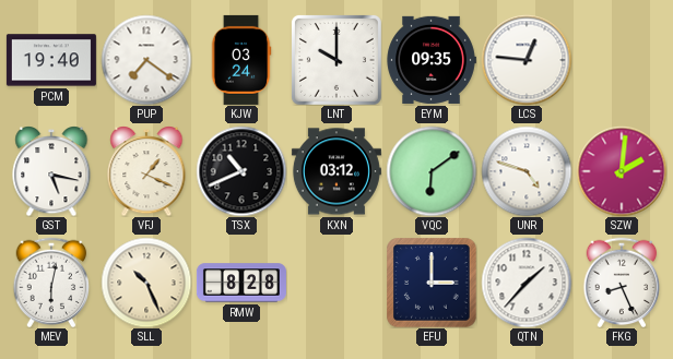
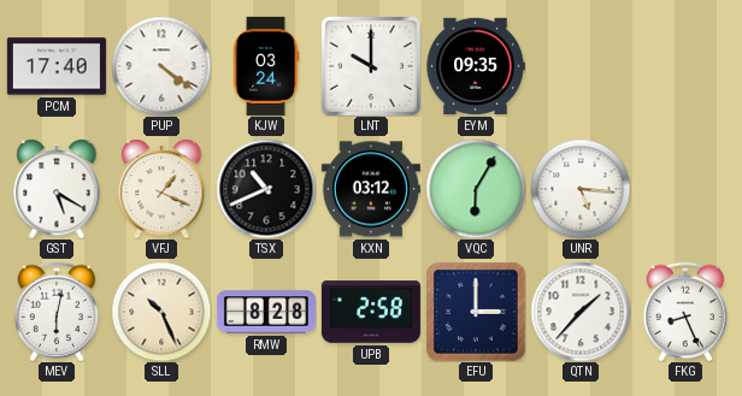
PCM: 19:40 -> 17:40 (57, 66)
PUP: 7:21 -> 4:21 (161, 66)
LCS: 12:46 -> none (527, 60)
GST: 5:17 -> 5:20 (57, 189)
VQC: 6:09 -> 6:05 (476, 189)
UNR: 4:48 -> 5:16 (581, 189)
SZW: 2:01 -> none (622, 171)
UPB: none -> 2:58 (371, 312)
